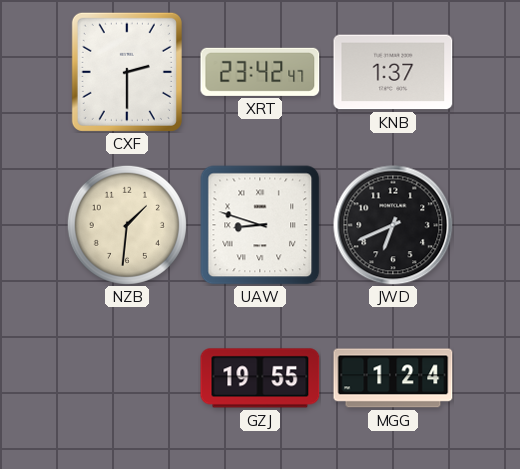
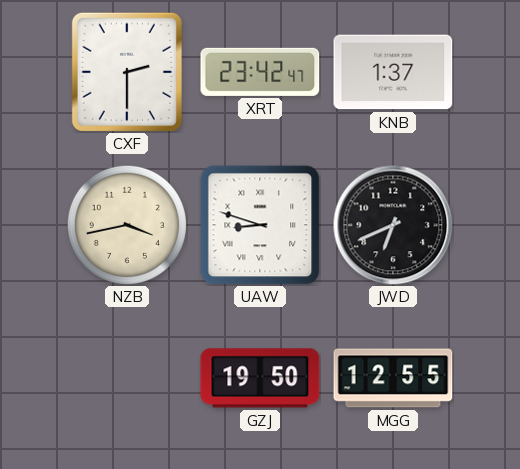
NZB: 1:31 -> 3:43 (127, 225)
GZJ: 19:55 -> 19:50 (260, 378)
MGG: 1:24 -> 12:55 (393, 378)
